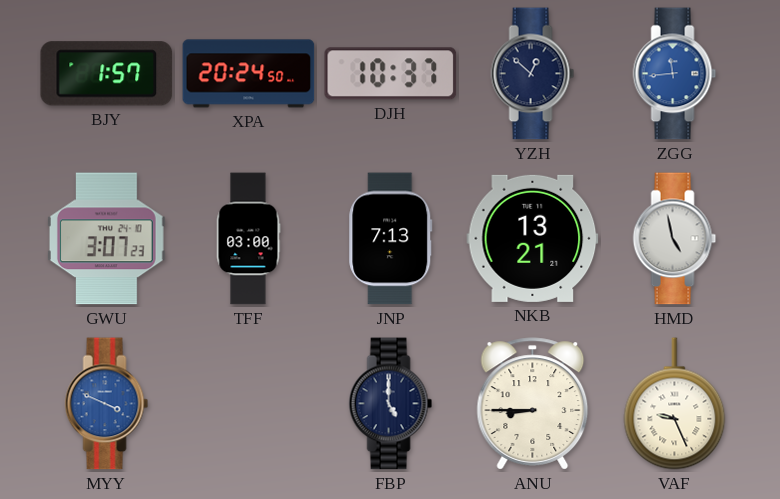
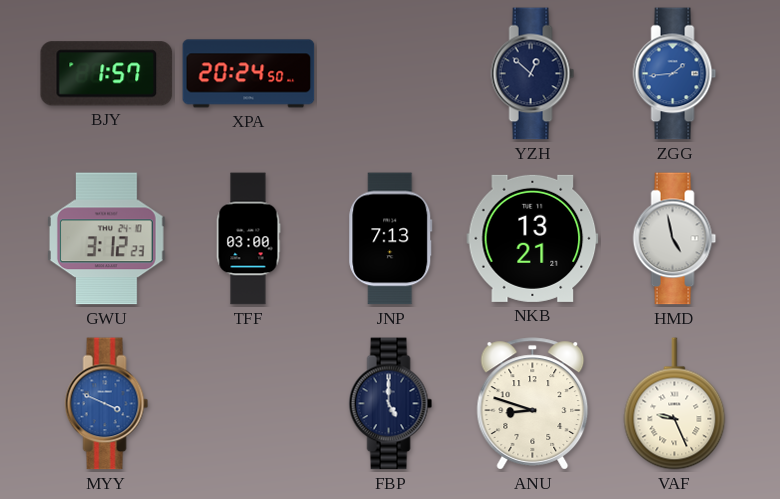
DJH: 10:37 -> none (391, 74)
ZGG: 11:44 -> 1:44 (675, 74)
GWU: 3:07 -> 3:12 (106, 239)
ANU: 8:45 -> 8:48 (533, 404)
